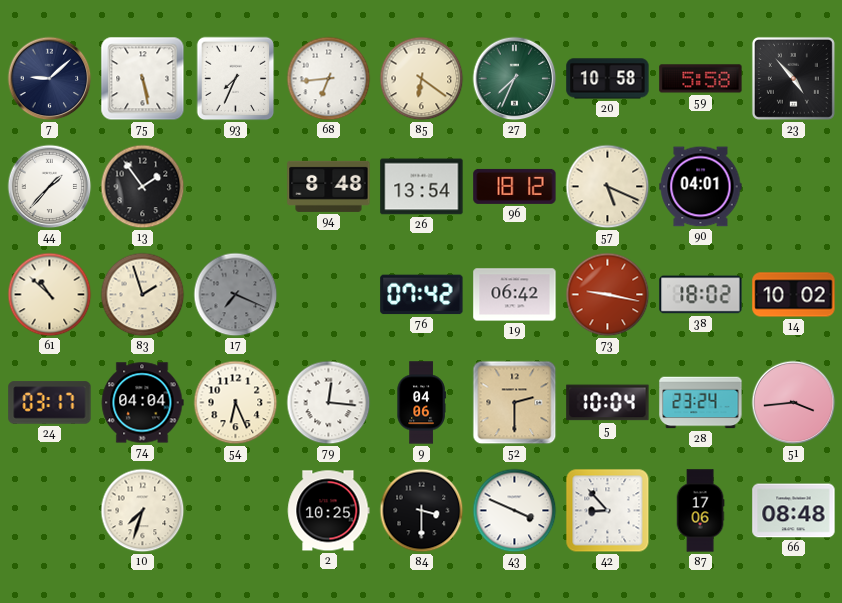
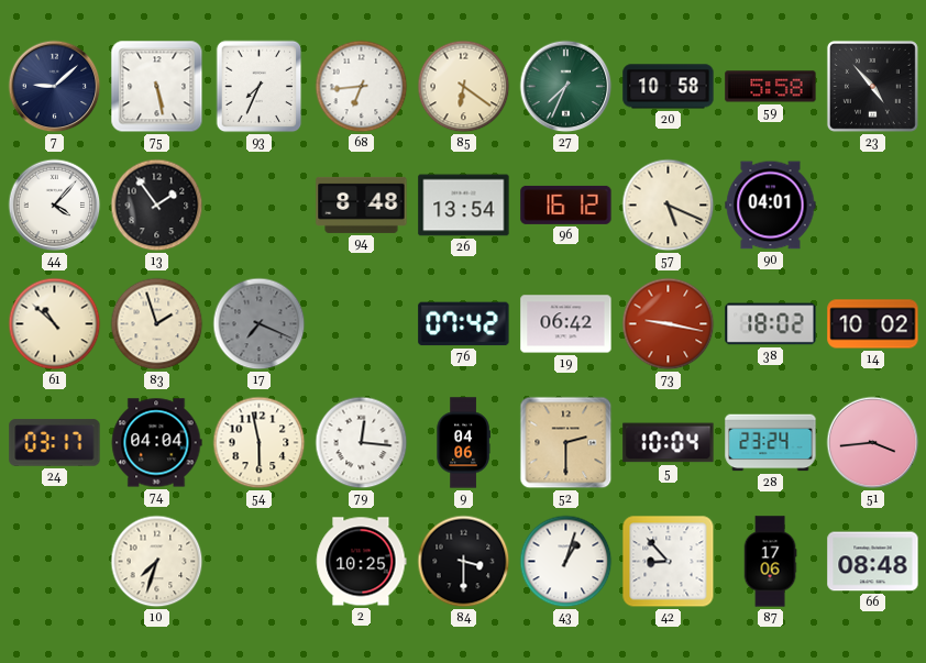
44: 1:37 -> 4:07 (55, 206)
96: 18:12 -> 16:12 (566, 205)
54: 6:26 -> 5:58 (260, 443)
43: 3:49 -> 1:03 (566, 562)
